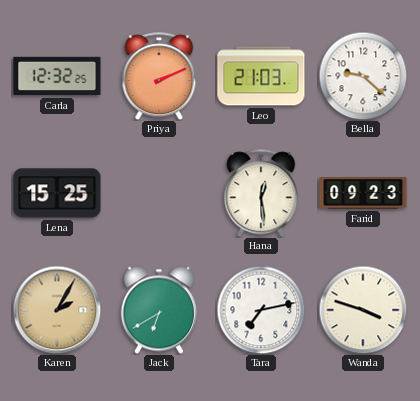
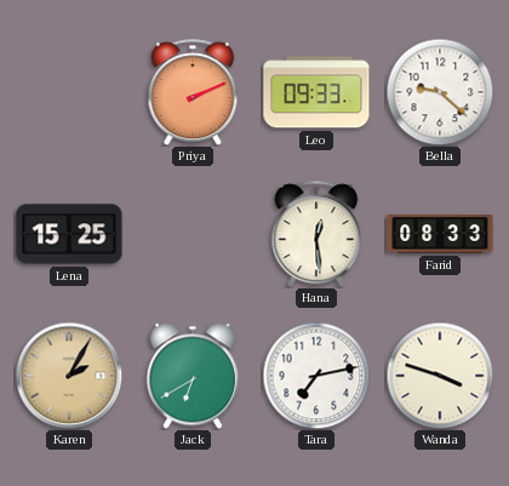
Carla: 12:32 -> none (57, 76)
Leo: 21:03 -> 09:33 (316, 92)
Farid: 09:23 -> 08:33 (440, 234)
